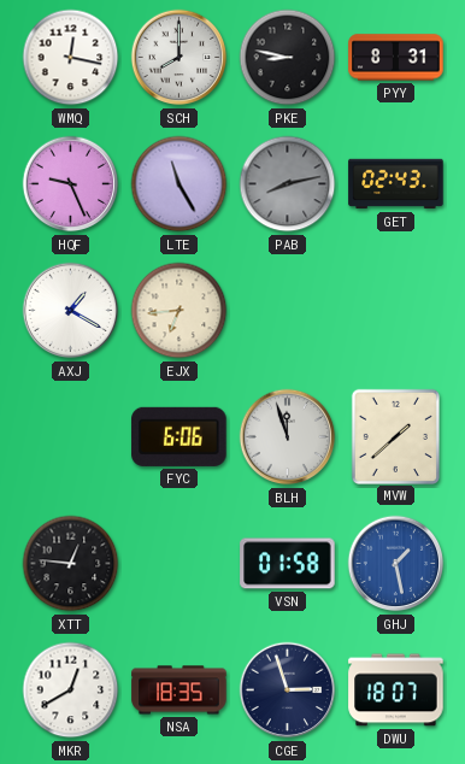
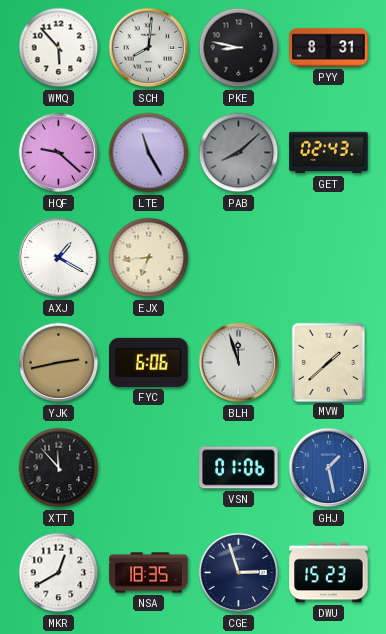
WMQ: 12:17 -> 5:53 (59, 48)
SCH: 8:00 -> 8:01 (149, 48)
HQF: 9:26 -> 9:22 (59, 153)
PAB: 8:13 -> 8:08 (239, 153)
YJK: none -> 2:43 (59, 363)
XTT: 12:46 -> 11:53 (59, 468)
VSN: 01:58 -> 01:06 (239, 468)
DWU: 18:07 -> 15:23 (329, 573)
